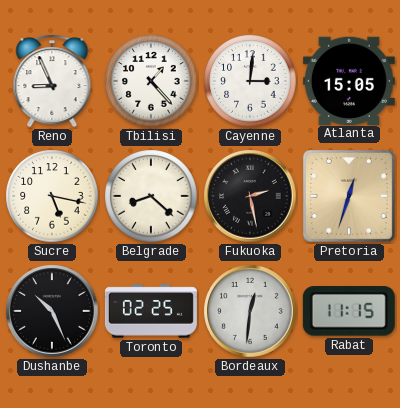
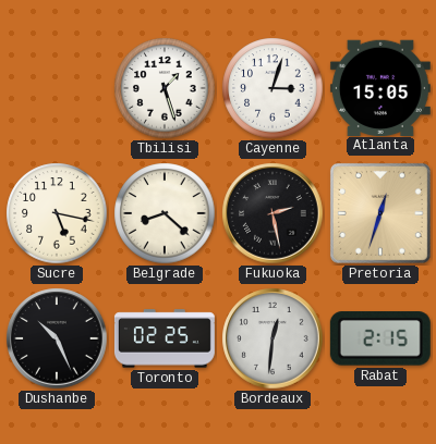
Reno: 8:56 -> none (52, 81)
Tbilisi: 1:23 -> 1:27 (165, 88)
Cayenne: 3:01 -> 3:03 (272, 88)
Rabat: 11:15 -> 2:15 (380, 338)
